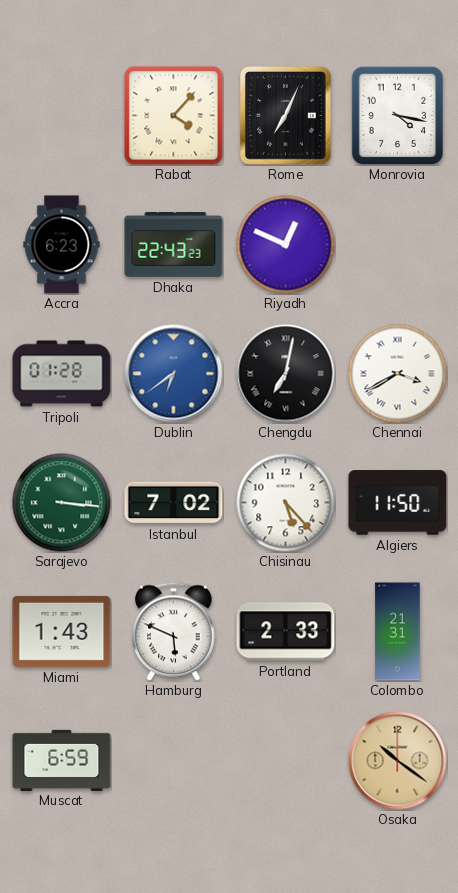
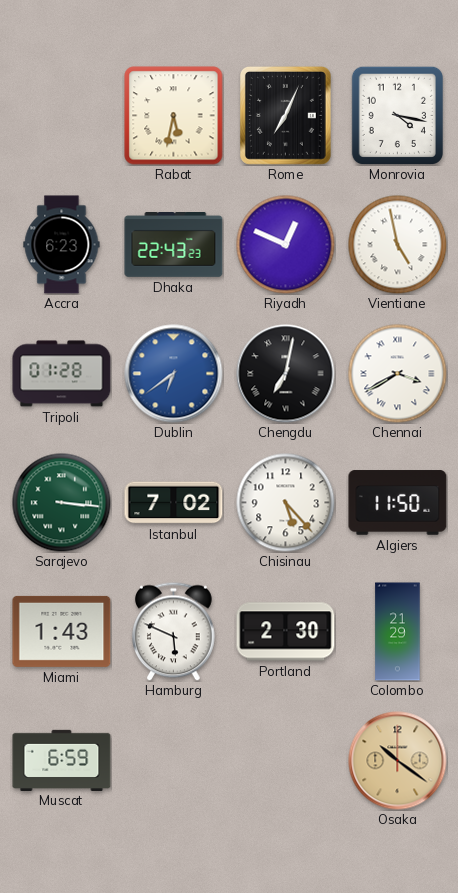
Rabat: 4:07 -> 5:32 (174, 116)
Vientiane: none -> 4:58 (398, 245)
Portland: 2:33 -> 2:30 (286, 632)
Colombo: 21:31 -> 21:29 (398, 632)
